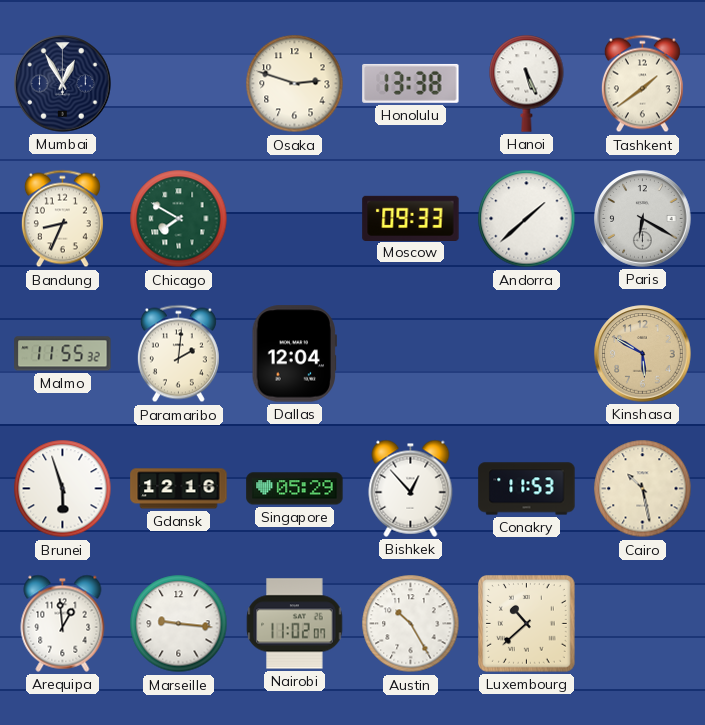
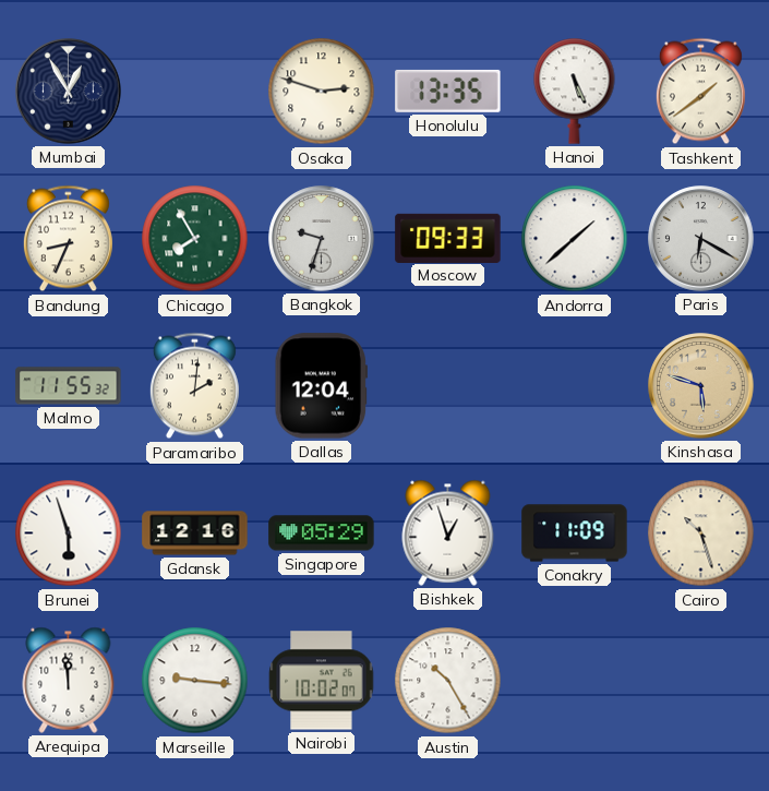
Honolulu: 13:38 -> 13:35 (448, 91)
Chicago: 7:50 -> 7:55 (195, 239)
Bangkok: none -> 9:33 (322, 239)
Kinshasa: 5:50 -> 5:48 (701, 386)
Bishkek: 12:53 -> 12:57 (448, 532)
Conakry: 11:53 -> 11:09 (575, 534)
Cairo: 10:28 -> 10:27 (701, 534)
Arequipa: 12:59 -> 11:59 (69, 680)
Nairobi: 11:02 -> 10:02 (322, 681)
Luxembourg: 10:38 -> none (527, 624)
